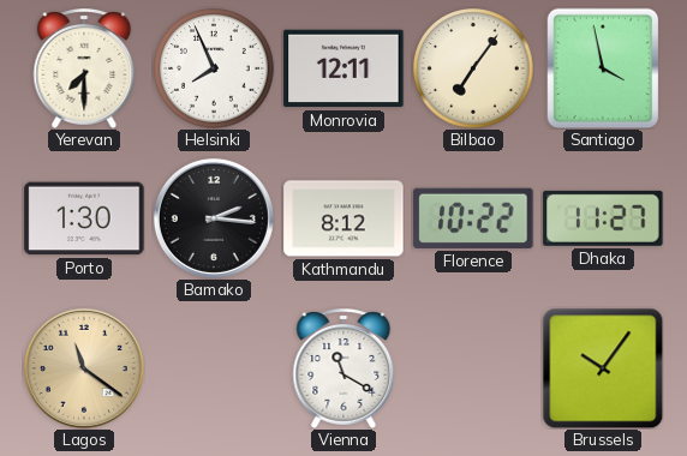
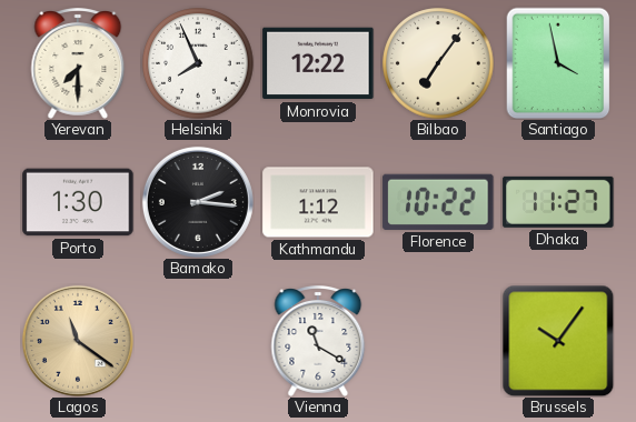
Monrovia: 12:11 -> 12:22 (318, 63)
Kathmandu: 8:12 -> 1:12 (318, 202)
